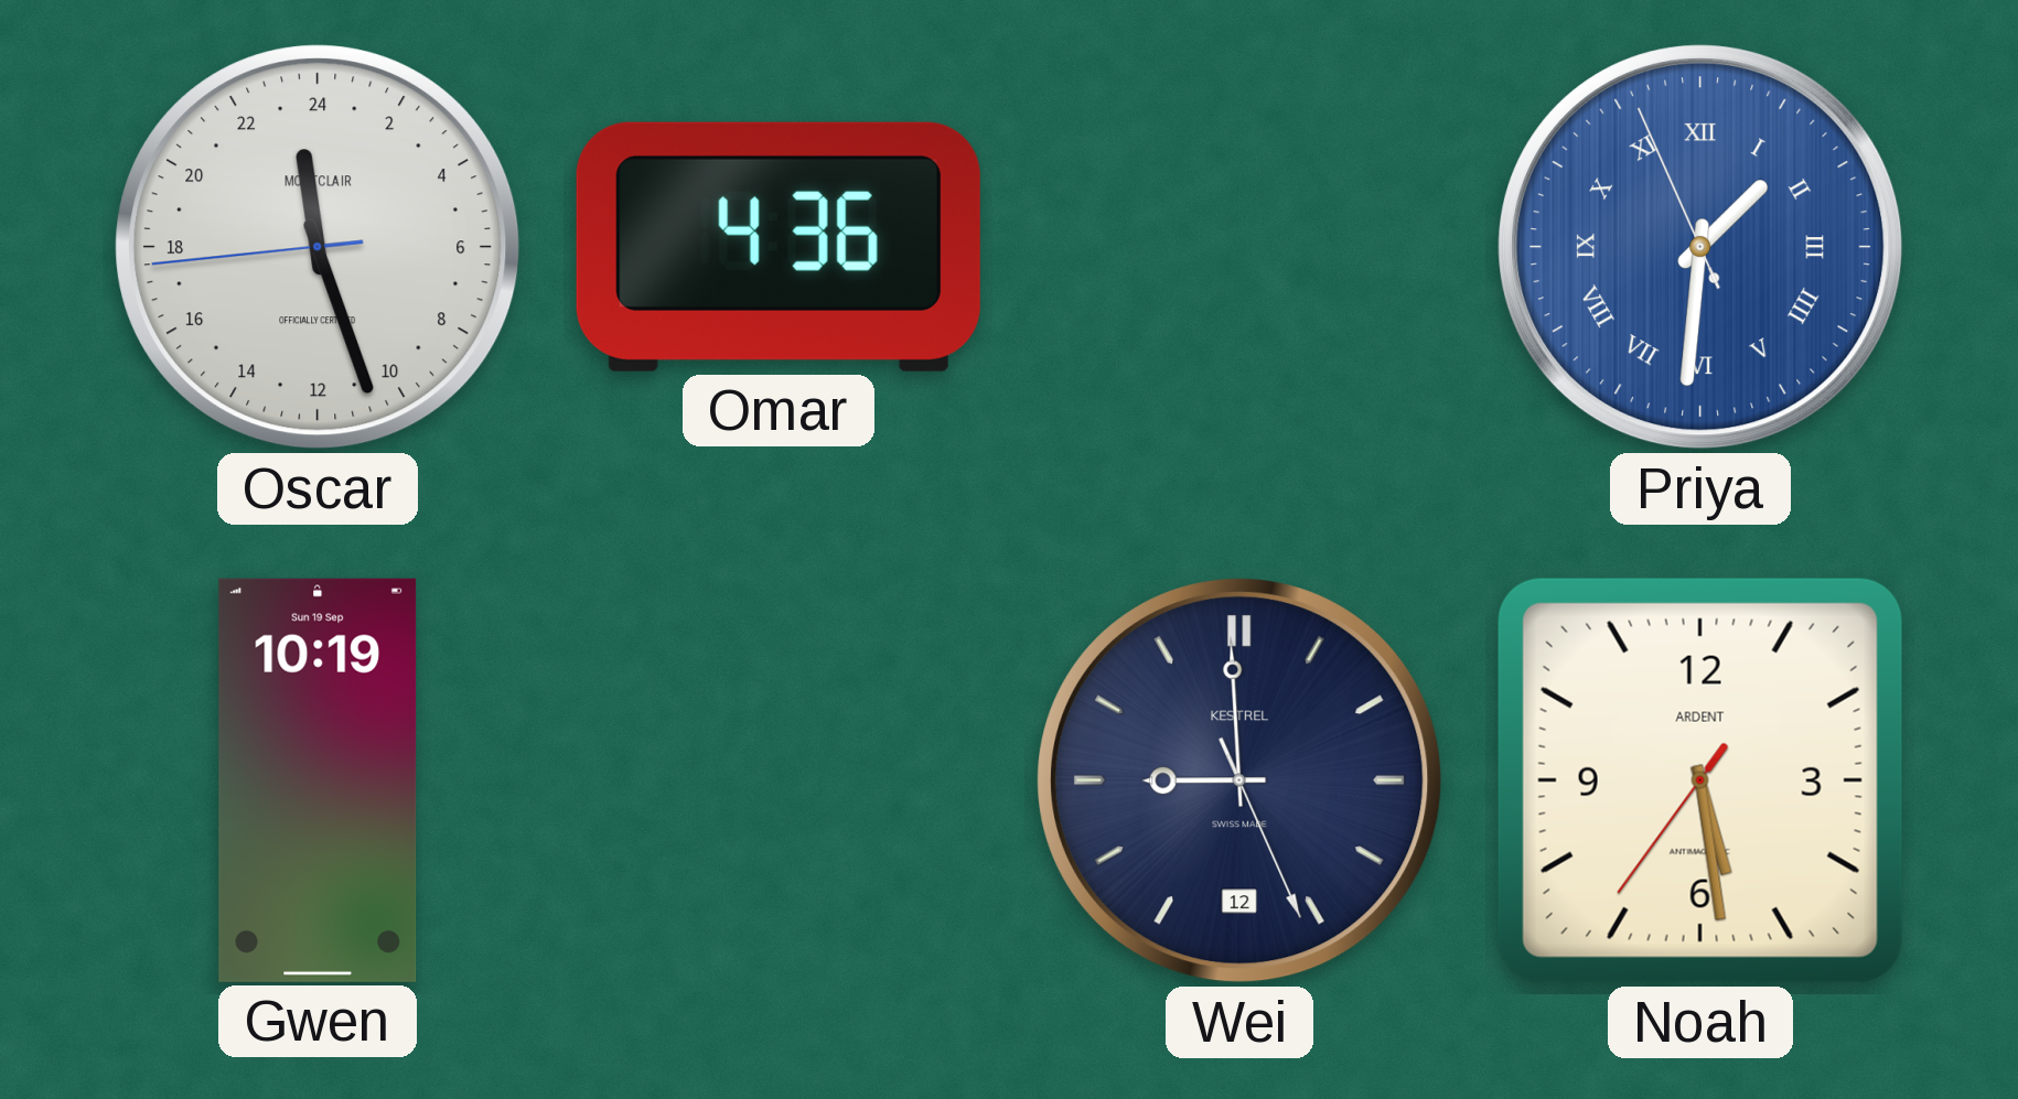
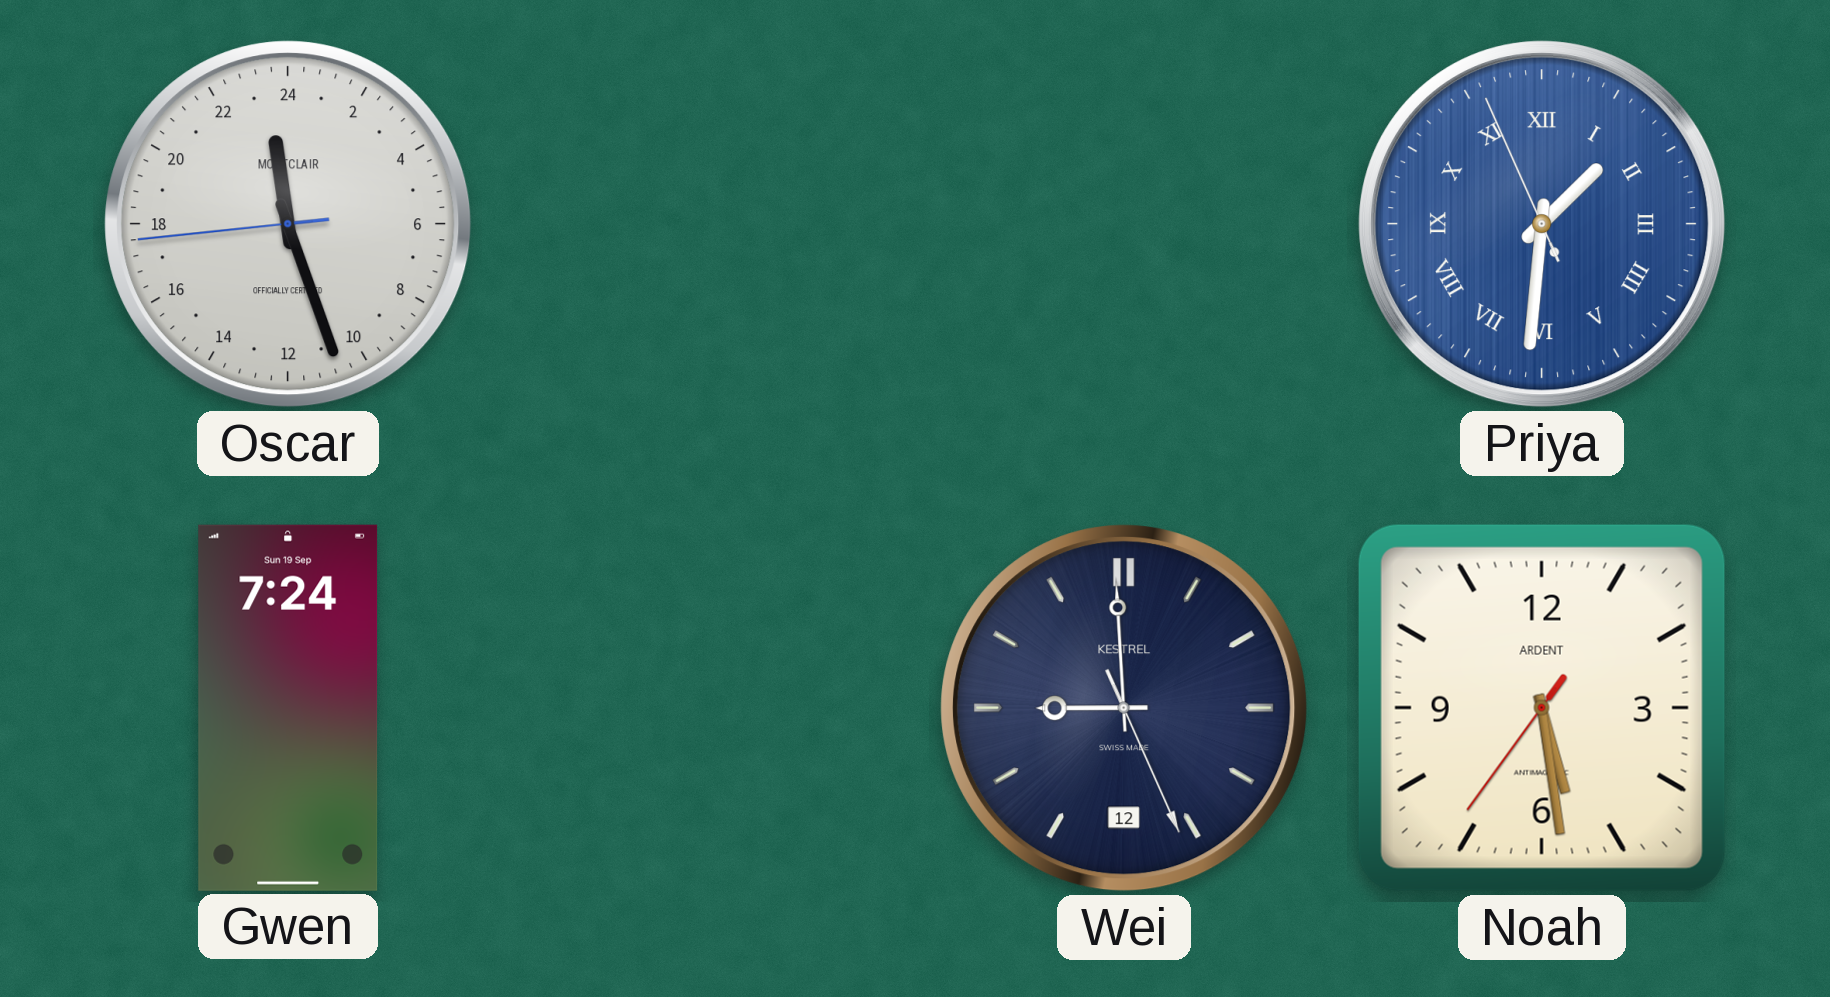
Omar: 4:36 -> none (779, 247)
Gwen: 10:19 -> 7:24 (288, 708)
